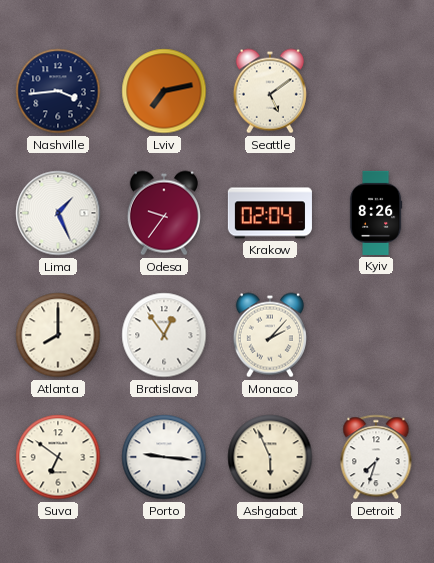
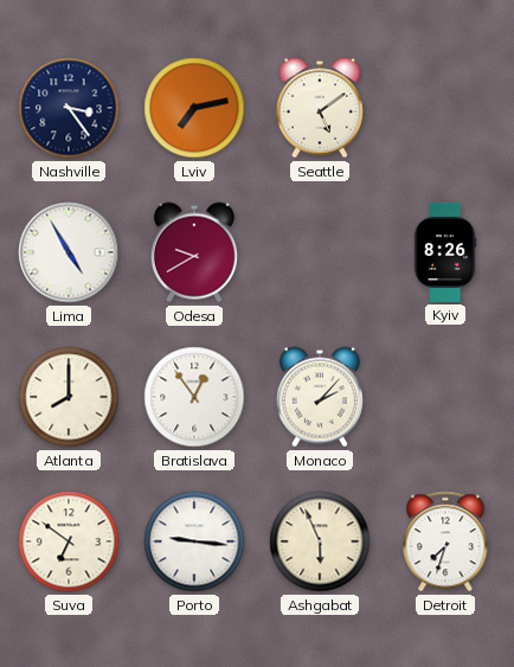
Nashville: 3:44 -> 3:24 (69, 108)
Lima: 1:26 -> 4:55 (69, 252)
Odesa: 9:36 -> 9:40 (194, 252)
Krakow: 02:04 -> none (270, 213)
